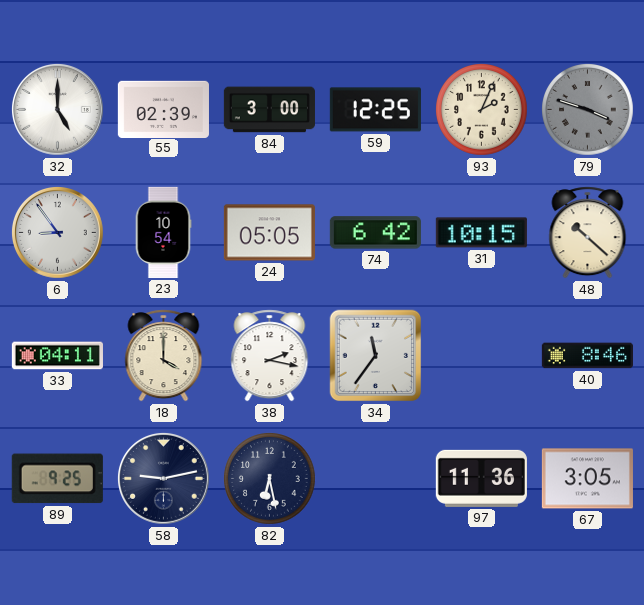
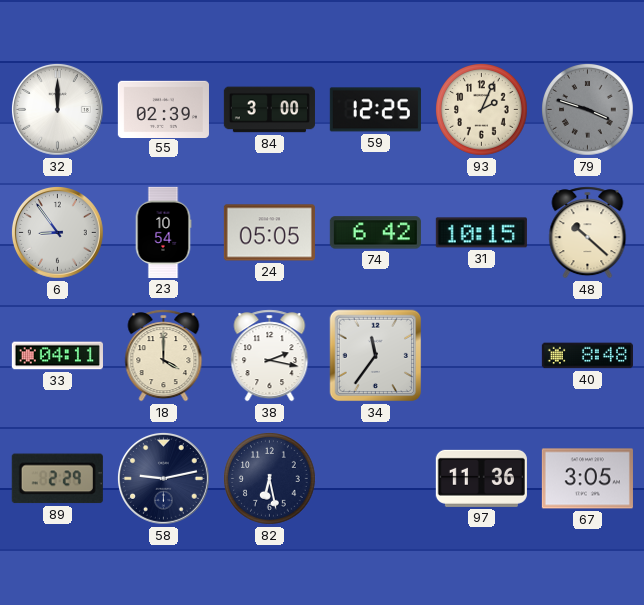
32: 5:00 -> 12:00 (58, 110)
40: 8:46 -> 8:48 (587, 356)
89: 9:25 -> 2:29 (57, 479)
